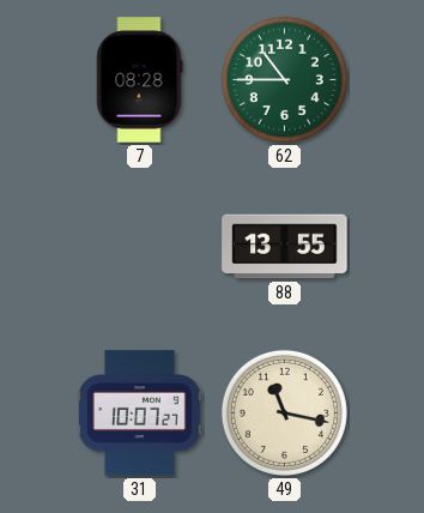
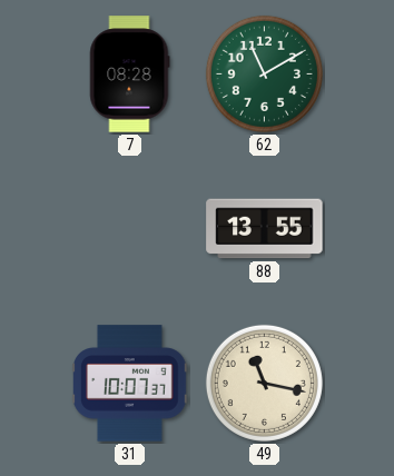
62: 10:45 -> 11:10 (264, 73)
31: 10:07:27 -> 10:07:37 (130, 384)
